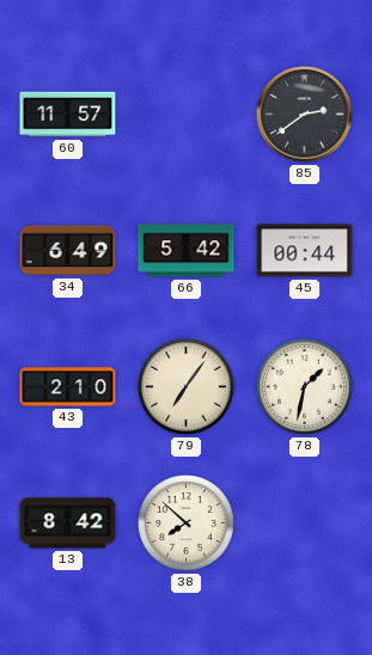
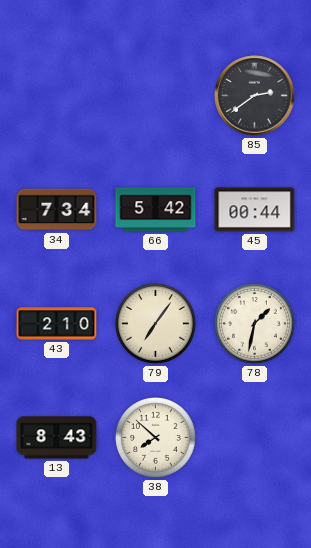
60: 11:57 -> none (68, 115)
34: 6:49 -> 7:34 (57, 210)
13: 8:42 -> 8:43 (57, 438)
